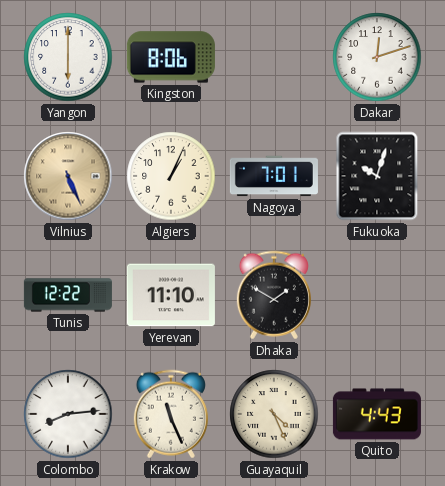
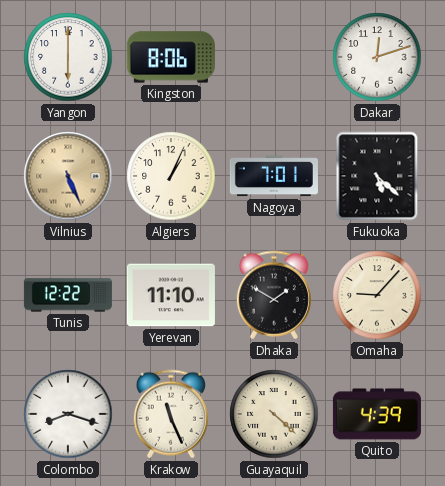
Fukuoka: 10:03 -> 5:22 (377, 176)
Omaha: none -> 9:07 (377, 295)
Colombo: 8:14 -> 8:18 (68, 414)
Guayaquil: 4:26 -> 4:22 (274, 414)
Quito: 4:43 -> 4:39 (377, 414)
